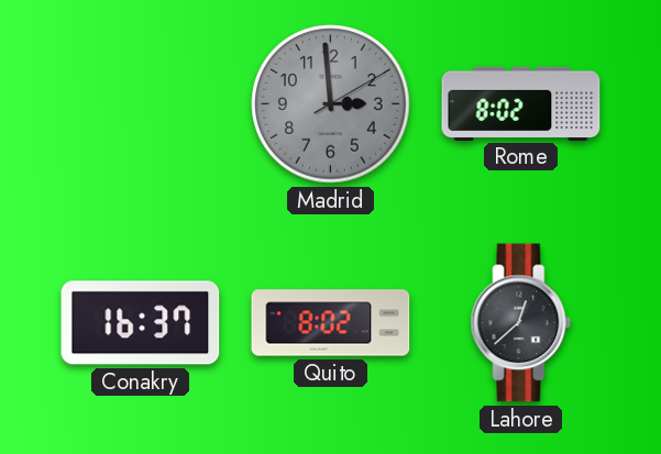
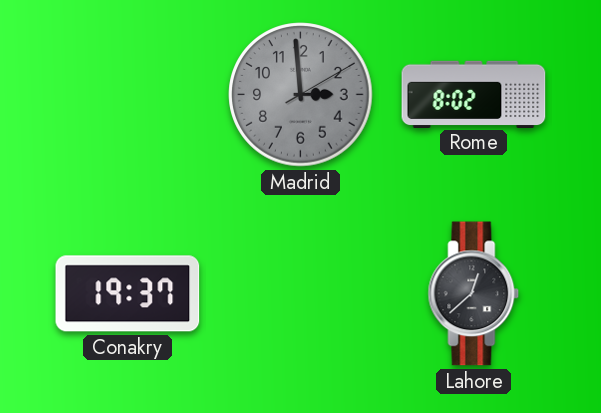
Conakry: 16:37 -> 19:37 (128, 294)
Quito: 8:02 -> none (331, 323)
